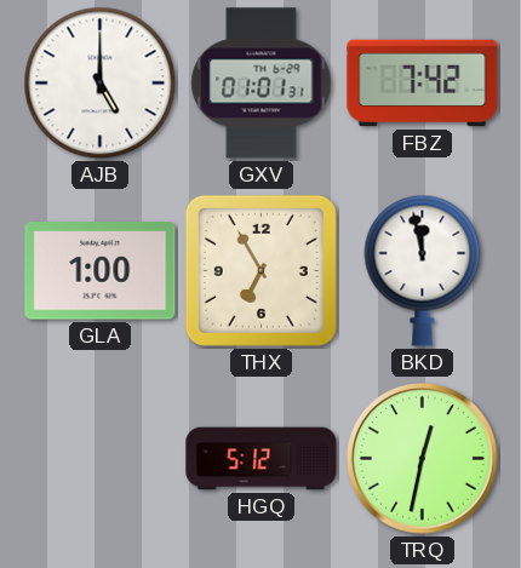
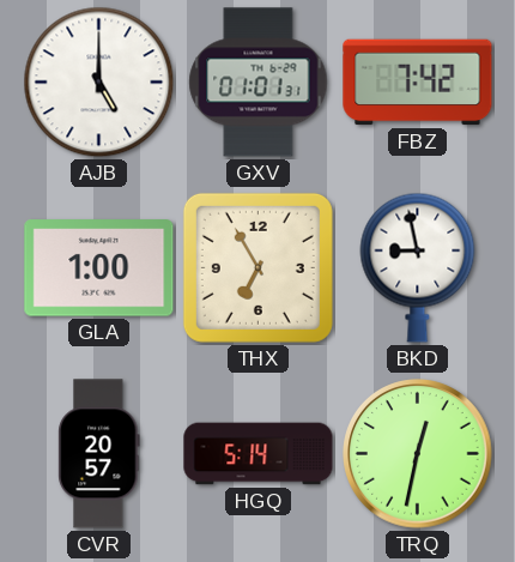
BKD: 11:58 -> 8:58 (418, 267)
CVR: none -> 20:57 (99, 454)
HGQ: 5:12 -> 5:14 (259, 454)
